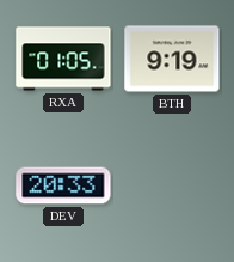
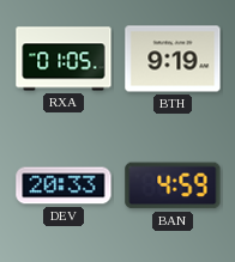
BAN: none -> 4:59 (173, 185)
